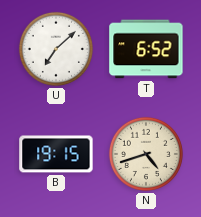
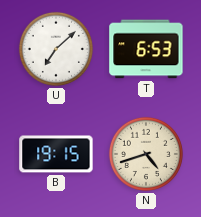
T: 6:52 -> 6:53 (146, 49)
